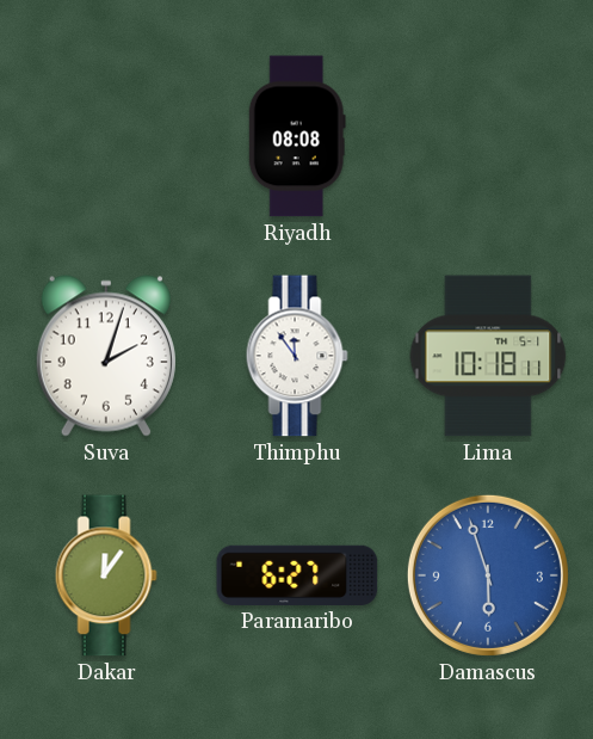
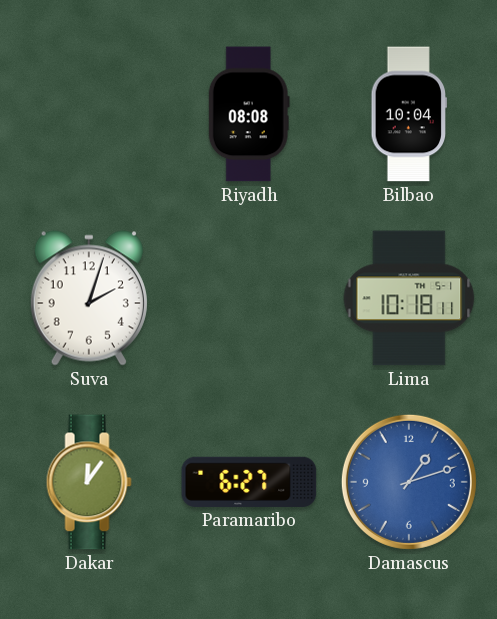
Bilbao: none -> 10:04 (408, 114)
Thimphu: 11:54 -> none (297, 356)
Damascus: 5:57 -> 1:12 (409, 482)
